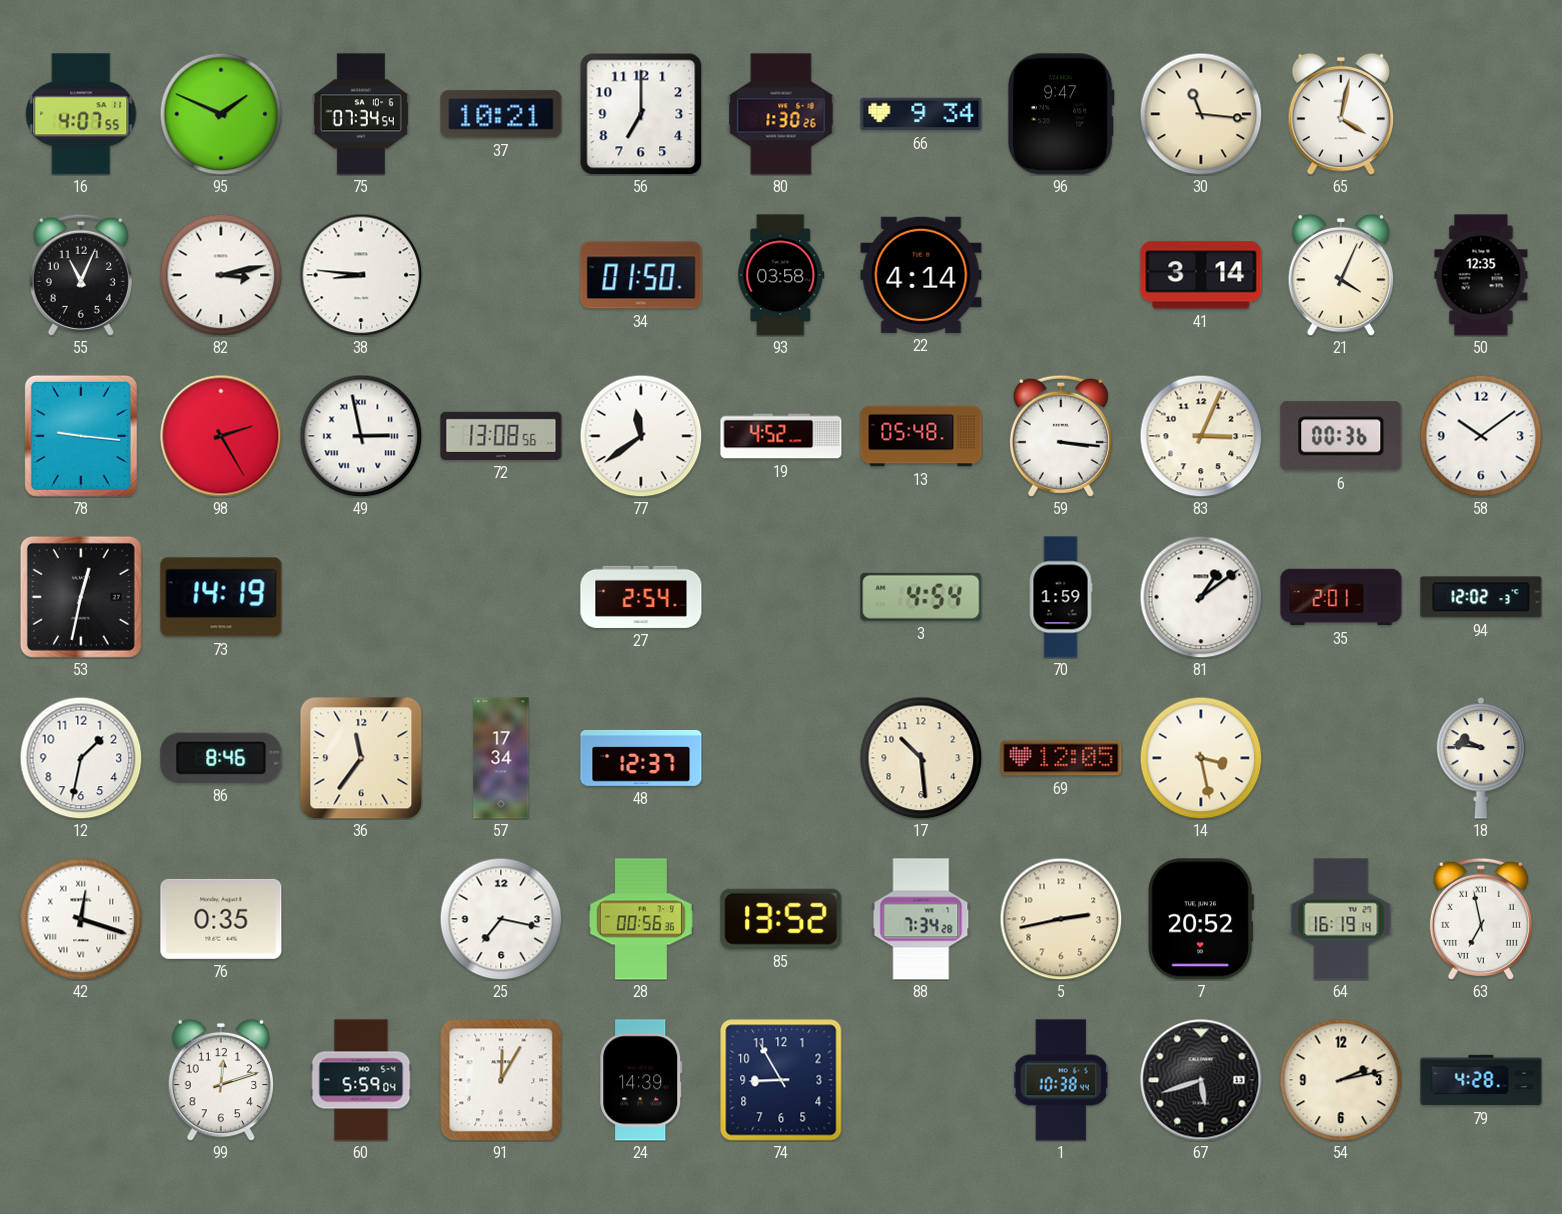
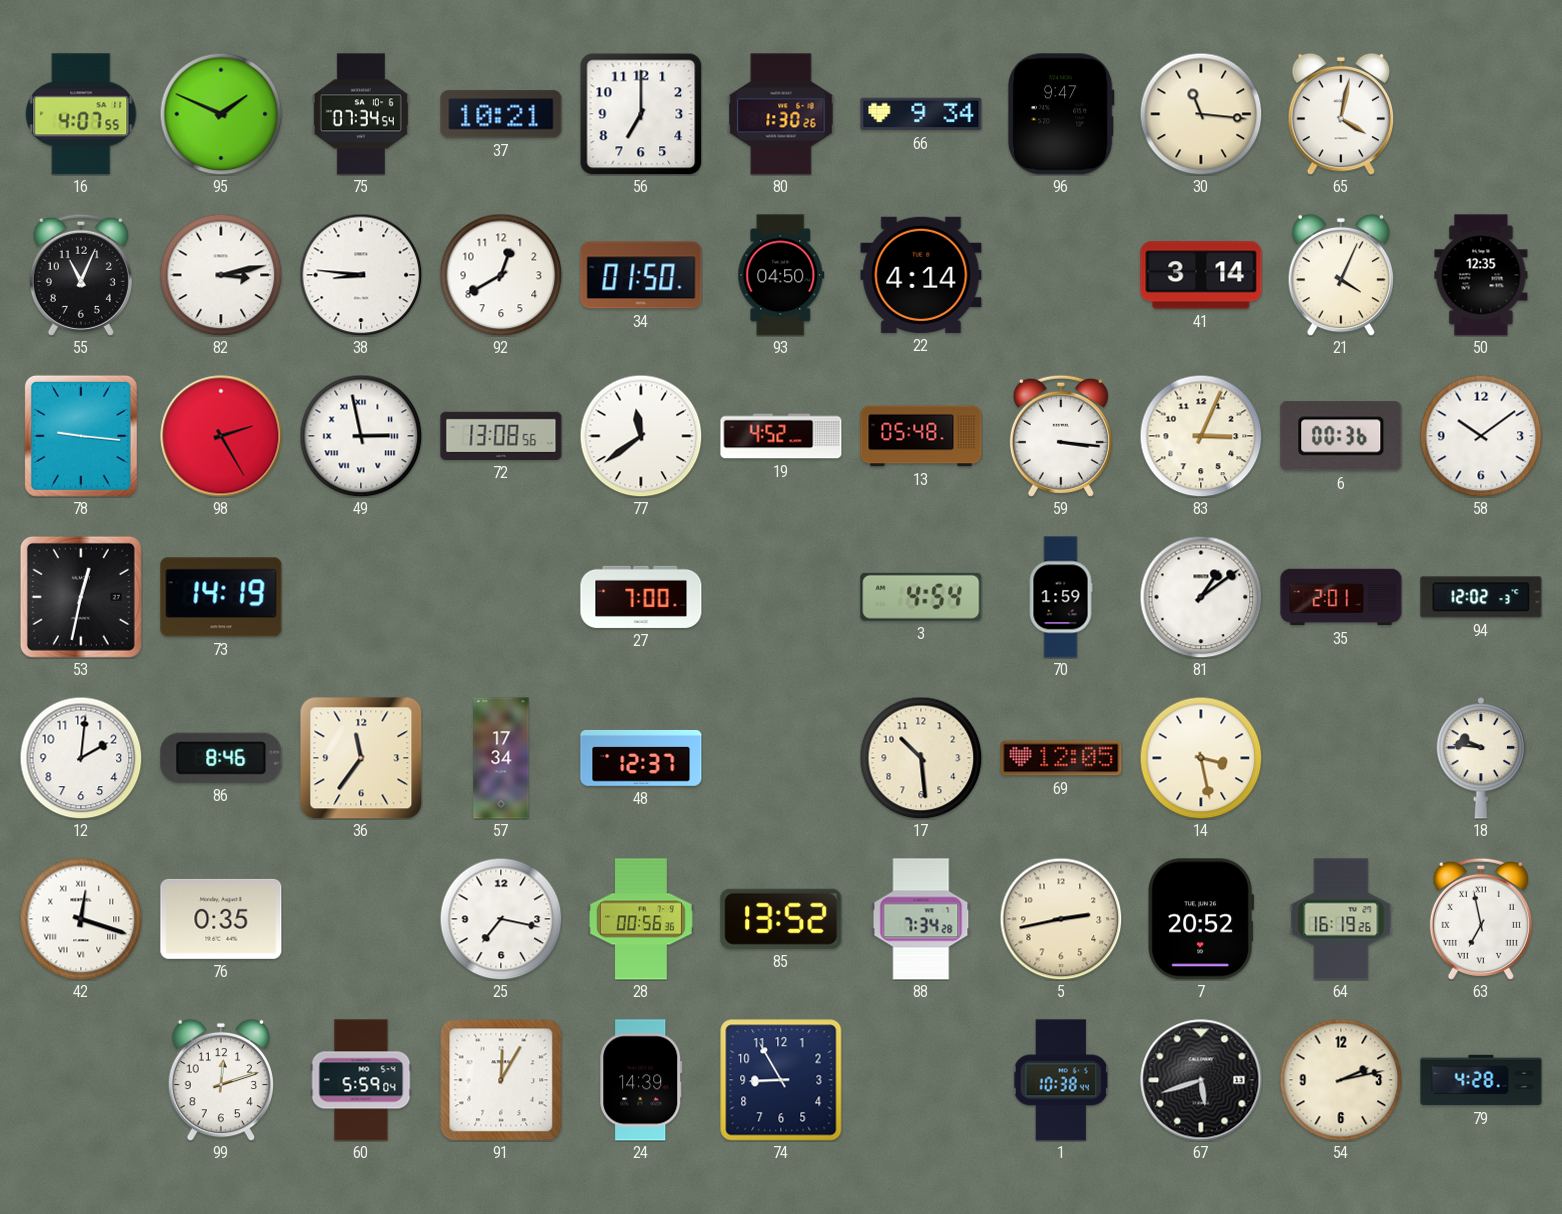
92: none -> 12:40 (501, 275)
93: 03:58 -> 04:50 (781, 275)
27: 2:54 -> 7:00 (641, 597)
12: 1:32 -> 2:01 (81, 758)
64: 16:19:14 -> 16:19:26 (1341, 919)
